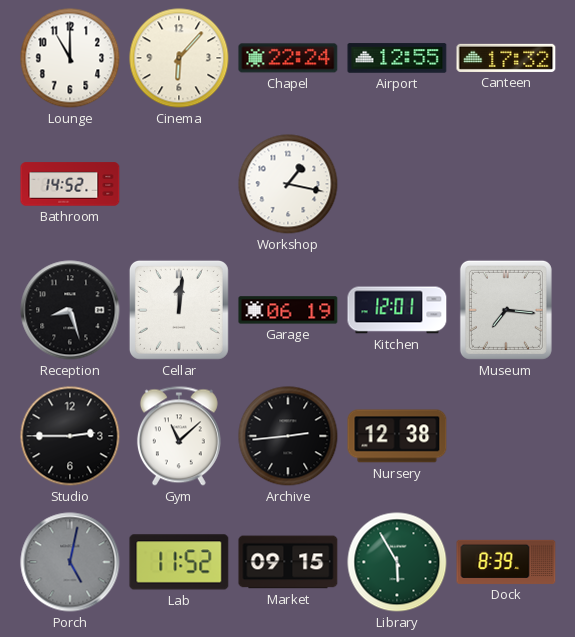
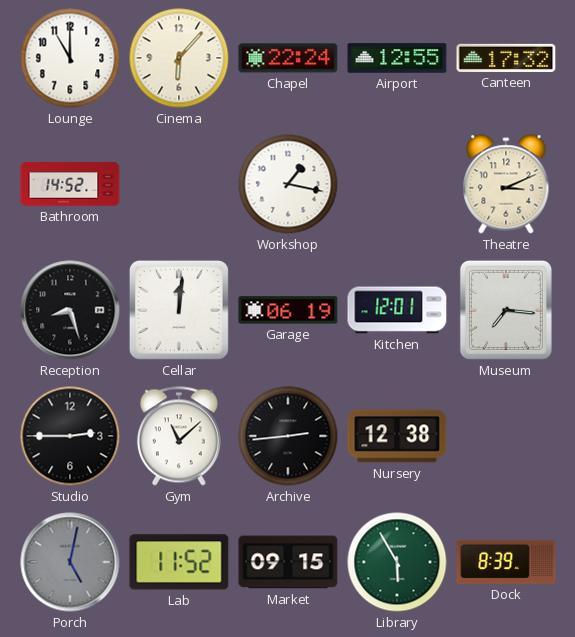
Theatre: none -> 3:11 (506, 184)
